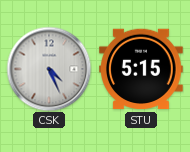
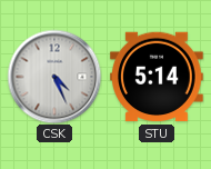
STU: 5:15 -> 5:14 (158, 77)
